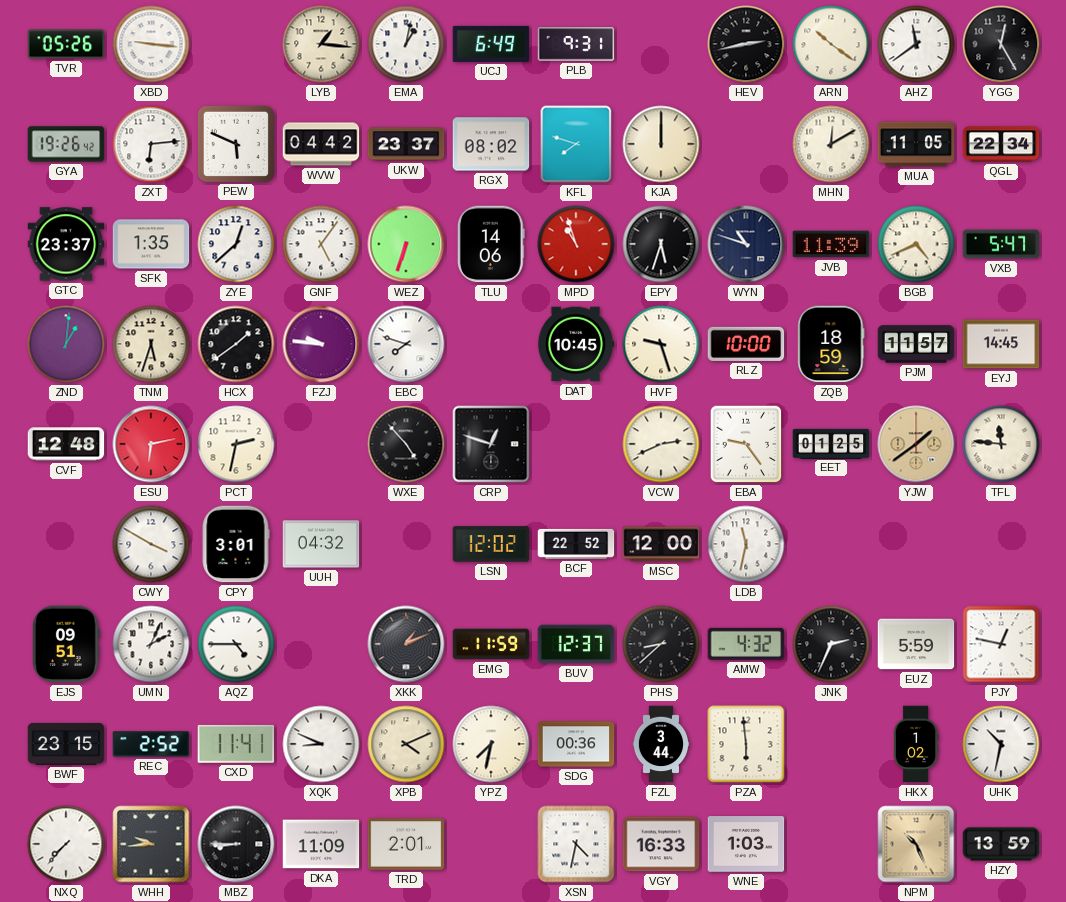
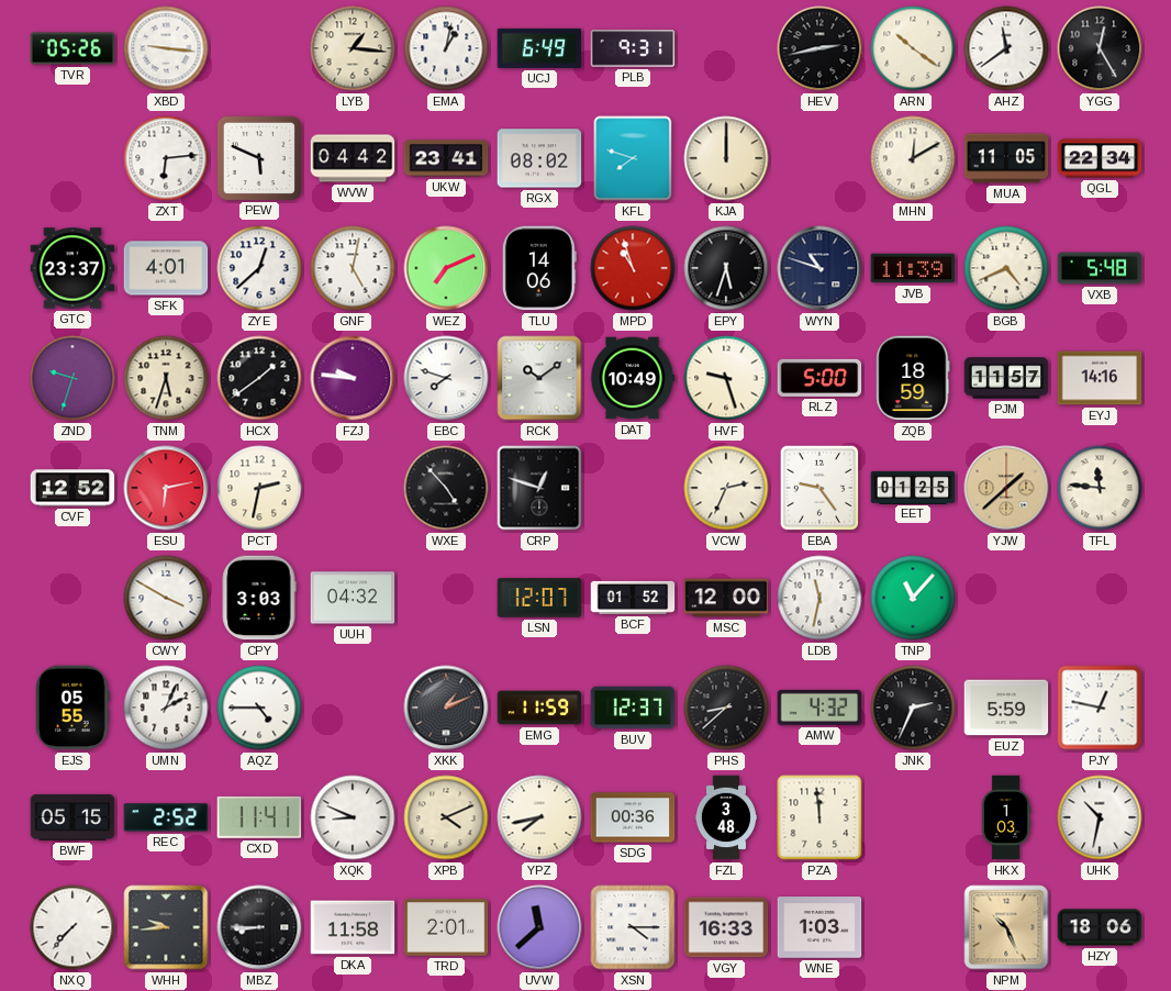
GYA: 19:26 -> none (66, 144)
UKW: 23:37 -> 23:41 (446, 158)
SFK: 1:35 -> 4:01 (166, 268)
GNF: 5:06 -> 5:02 (353, 268)
WEZ: 6:33 -> 7:11 (446, 268)
VXB: 5:47 -> 5:48 (1100, 268)
ZND: 1:01 -> 9:33 (73, 378)
RCK: none -> 10:09 (539, 378)
DAT: 10:45 -> 10:49 (633, 378)
RLZ: 10:00 -> 5:00 (819, 378)
EYJ: 14:45 -> 14:16 (1100, 378)
CVF: 12:48 -> 12:52 (73, 488)
VCW: 2:41 -> 2:34 (726, 488)
YJW: 1:39 -> 1:38 (1006, 488)
CPY: 3:01 -> 3:03 (259, 598)
LSN: 12:02 -> 12:07 (539, 598)
BCF: 22:52 -> 01:52 (633, 598)
TNP: none -> 11:07 (913, 598)
EJS: 09:51 -> 05:55 (73, 708)
BWF: 23:15 -> 05:15 (73, 817)
YPZ: 7:32 -> 7:43 (539, 817)
FZL: 3:44 -> 3:48 (725, 817)
PZA: 5:59 -> 11:59 (819, 817)
HKX: 1:02 -> 1:03 (1006, 817)
DKA: 11:09 -> 11:58 (353, 927)
UVW: none -> 11:38 (539, 927)
XSN: 4:32 -> 4:15 (633, 927)
HZY: 13:59 -> 18:06 (1100, 927)
